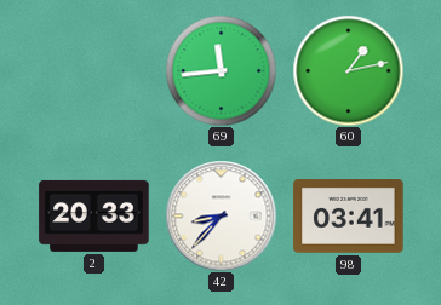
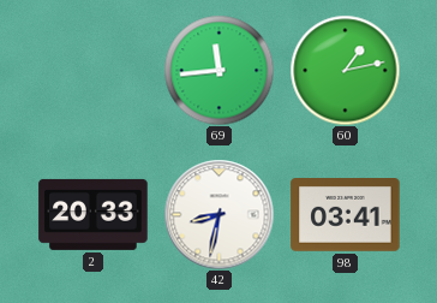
42: 8:37 -> 8:32 (218, 214)
